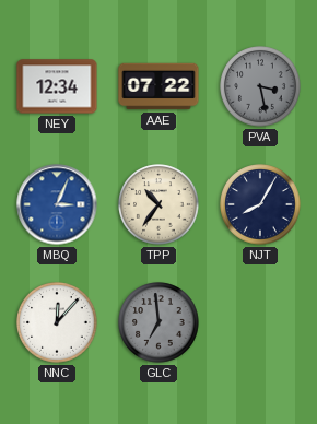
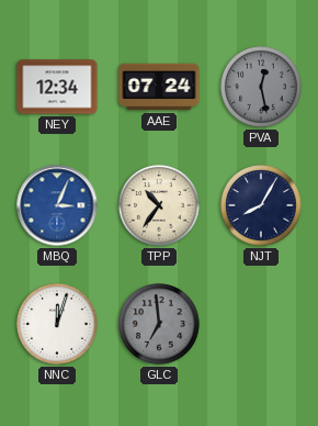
AAE: 07:22 -> 07:24 (159, 87)
PVA: 3:28 -> 12:28 (261, 87)
NNC: 12:07 -> 12:03 (57, 324)
